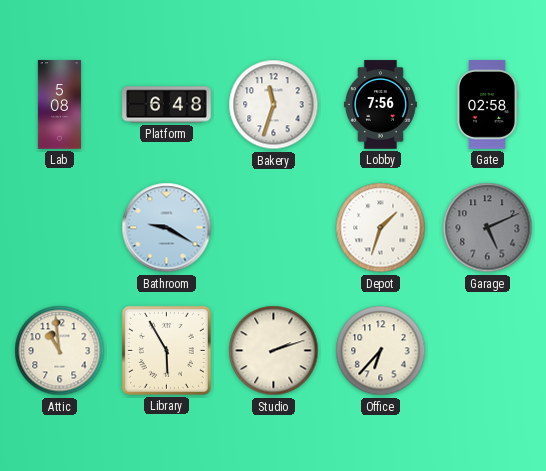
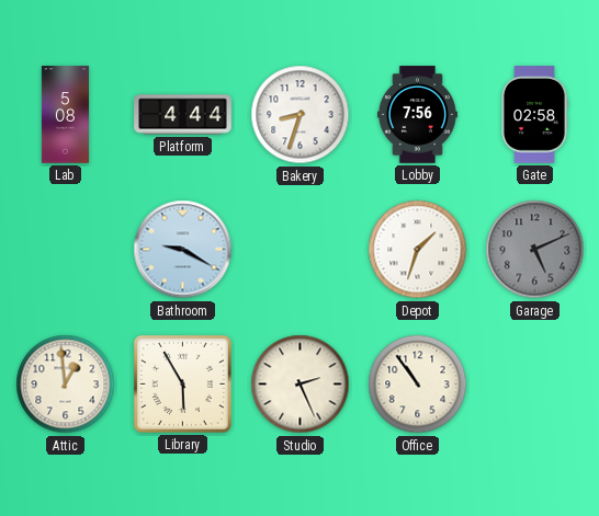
Platform: 6:48 -> 4:44 (183, 115)
Bakery: 11:33 -> 8:33 (301, 115)
Attic: 10:59 -> 12:59 (66, 385)
Studio: 2:12 -> 2:26 (301, 385)
Office: 6:37 -> 10:54 (418, 385)
